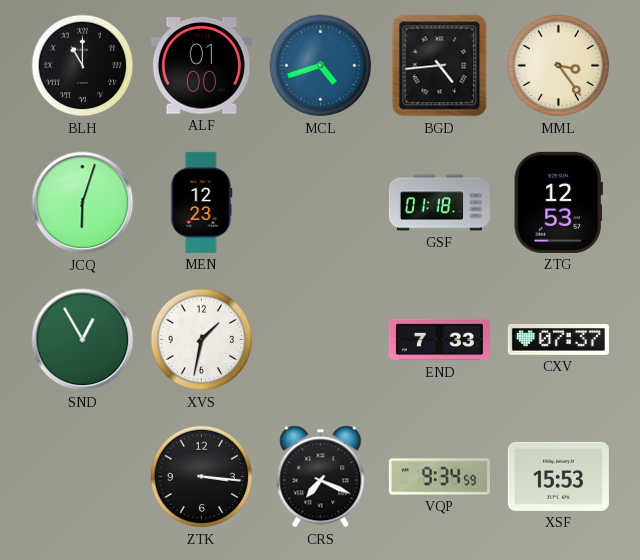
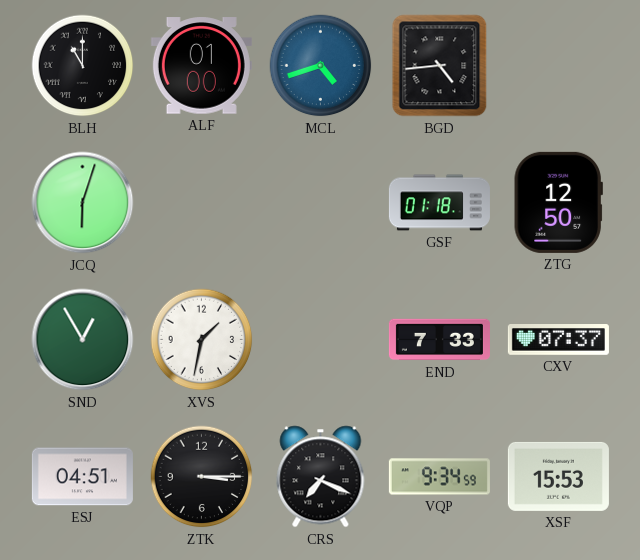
MML: 3:24 -> none (559, 66)
MEN: 12:23 -> none (202, 202)
ZTG: 12:53 -> 12:50 (558, 202)
ESJ: none -> 04:51 (82, 477)
ZTK: 3:16 -> 3:15 (202, 477)
